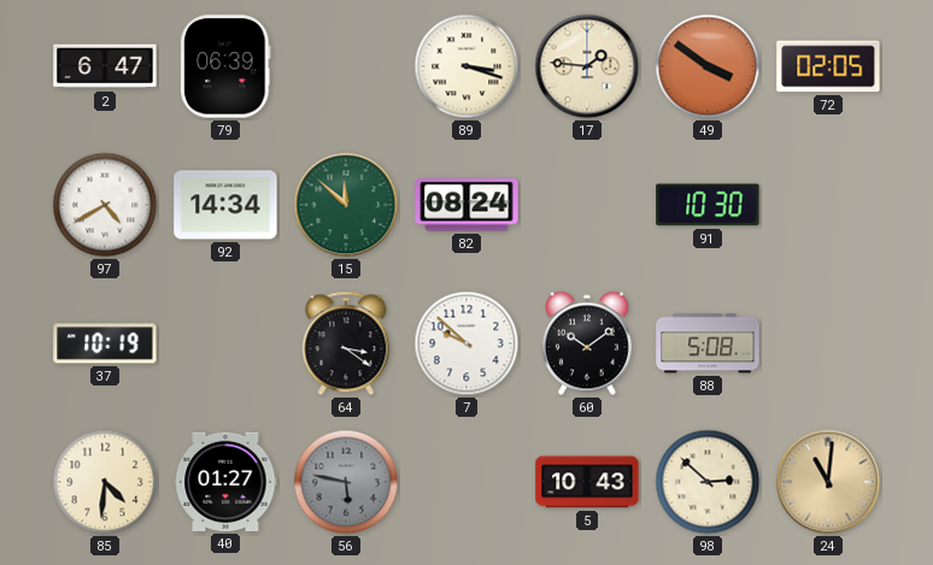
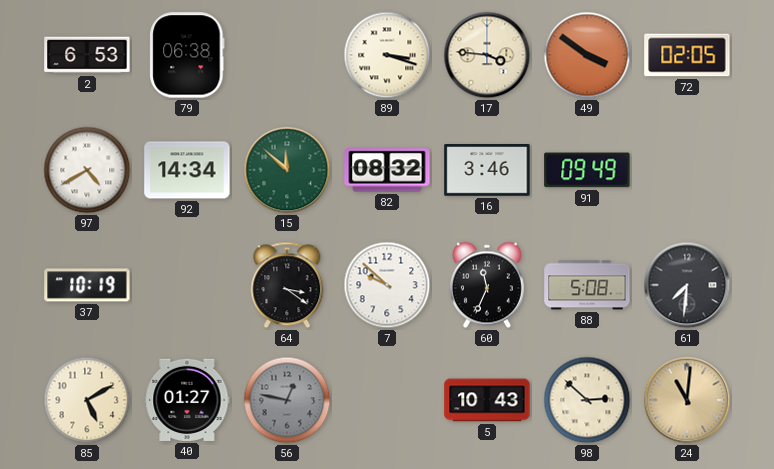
2: 6:47 -> 6:53 (87, 55)
79: 06:39 -> 06:38 (187, 55)
17: 1:46 -> 3:46 (487, 55)
82: 08:24 -> 08:32 (387, 170)
16: none -> 3:46 (487, 171)
91: 10:30 -> 09:49 (587, 170)
60: 10:09 -> 11:34 (487, 285)
61: none -> 7:31 (687, 285)
85: 4:31 -> 5:10 (87, 400)
56: 5:47 -> 12:47 (287, 400)
